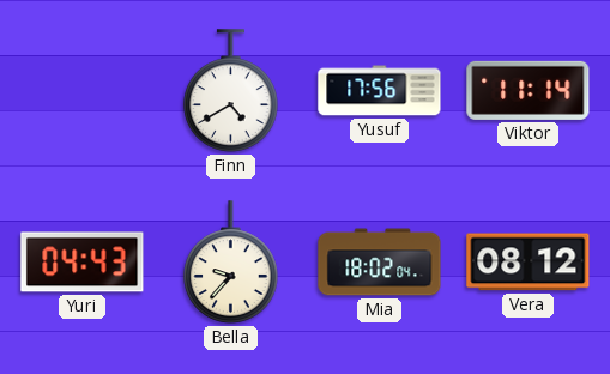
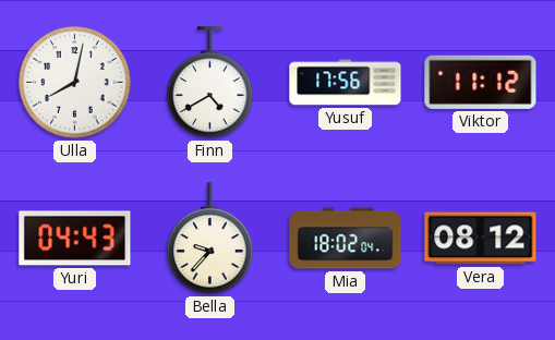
Ulla: none -> 8:02 (75, 83)
Viktor: 11:14 -> 11:12 (481, 82)
